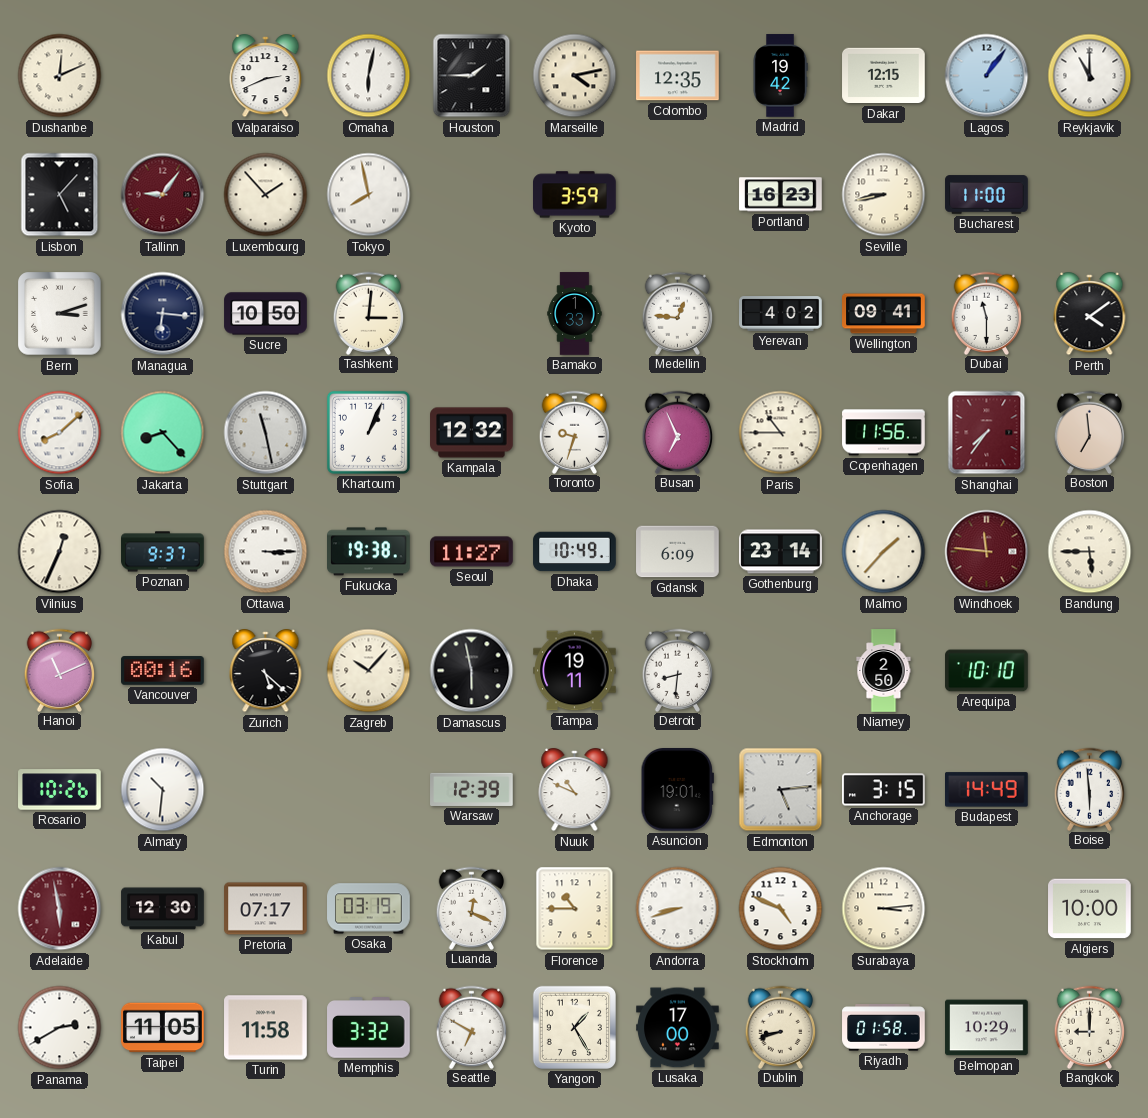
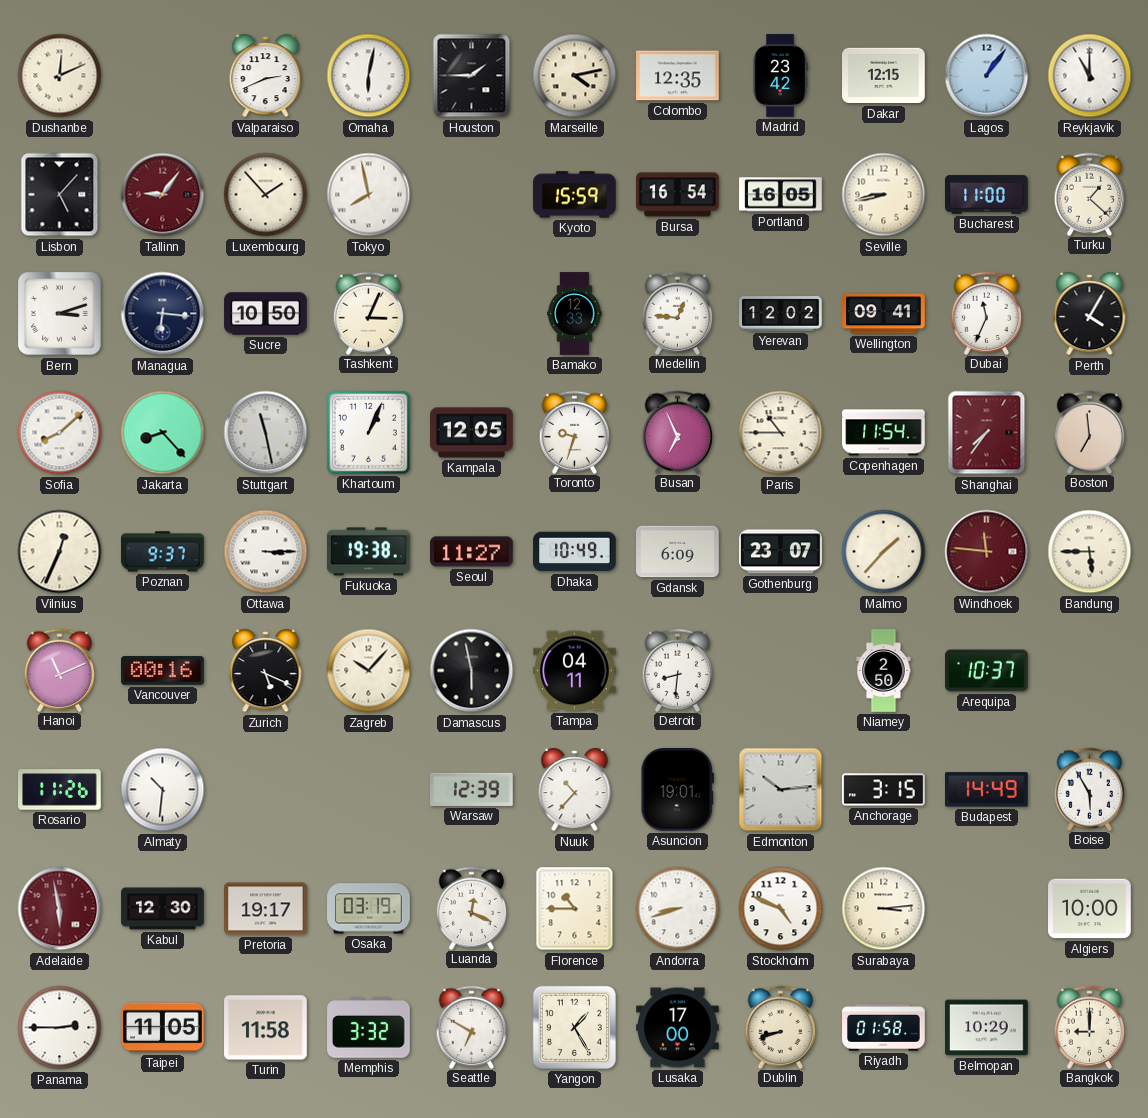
Madrid: 19:42 -> 23:42 (780, 76)
Kyoto: 3:59 -> 15:59 (575, 195)
Bursa: none -> 16:54 (678, 195)
Portland: 16:23 -> 16:05 (781, 195)
Turku: none -> 1:22 (1090, 194)
Tashkent: 3:01 -> 3:04 (369, 313)
Bamako: 1:33 -> 12:33 (575, 314)
Yerevan: 4:02 -> 12:02 (781, 314)
Dubai: 11:30 -> 11:34 (987, 313)
Perth: 4:09 -> 4:05 (1090, 314)
Kampala: 12:32 -> 12:05 (472, 433)
Copenhagen: 11:56 -> 11:54 (884, 433)
Gothenburg: 23:14 -> 23:07 (781, 552)
Zurich: 5:22 -> 5:19 (266, 671)
Tampa: 19:11 -> 04:11 (575, 671)
Arequipa: 10:10 -> 10:37 (987, 671)
Rosario: 10:26 -> 11:26 (60, 790)
Nuuk: 10:49 -> 10:37 (575, 790)
Edmonton: 5:14 -> 10:14 (781, 790)
Boise: 5:59 -> 5:55 (1090, 789)
Pretoria: 07:17 -> 19:17 (266, 909)
Panama: 2:40 -> 2:45 (60, 1028)
